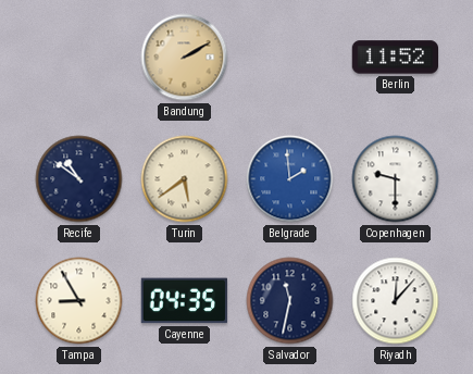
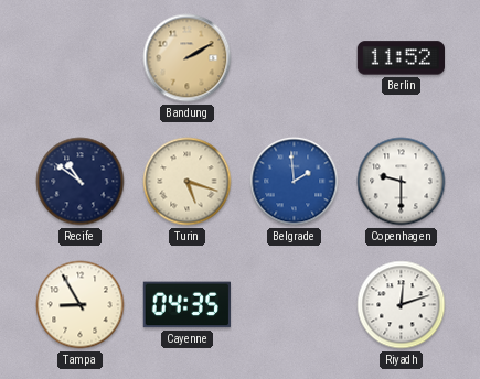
Turin: 5:39 -> 5:18 (188, 182)
Salvador: 11:32 -> none (290, 301)
Riyadh: 12:07 -> 12:12 (402, 305)
